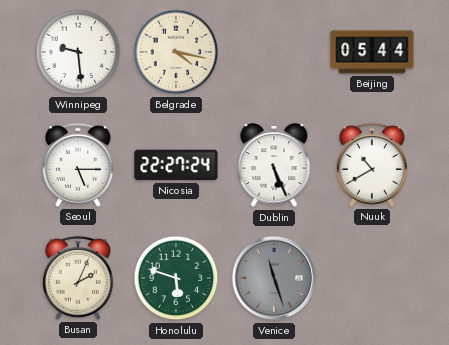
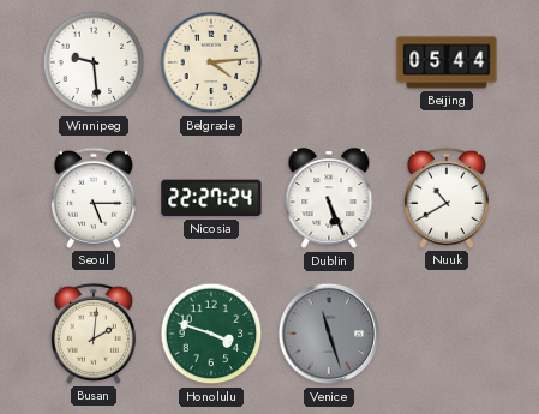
Belgrade: 4:17 -> 4:14 (211, 62)
Busan: 2:04 -> 2:01 (94, 334)
Honolulu: 5:48 -> 3:48 (211, 334)
